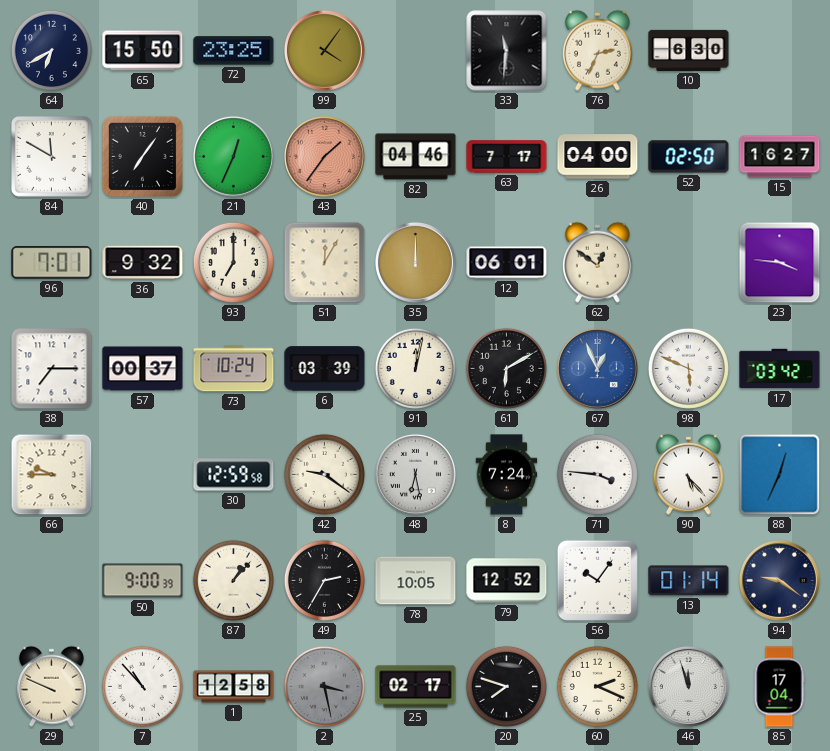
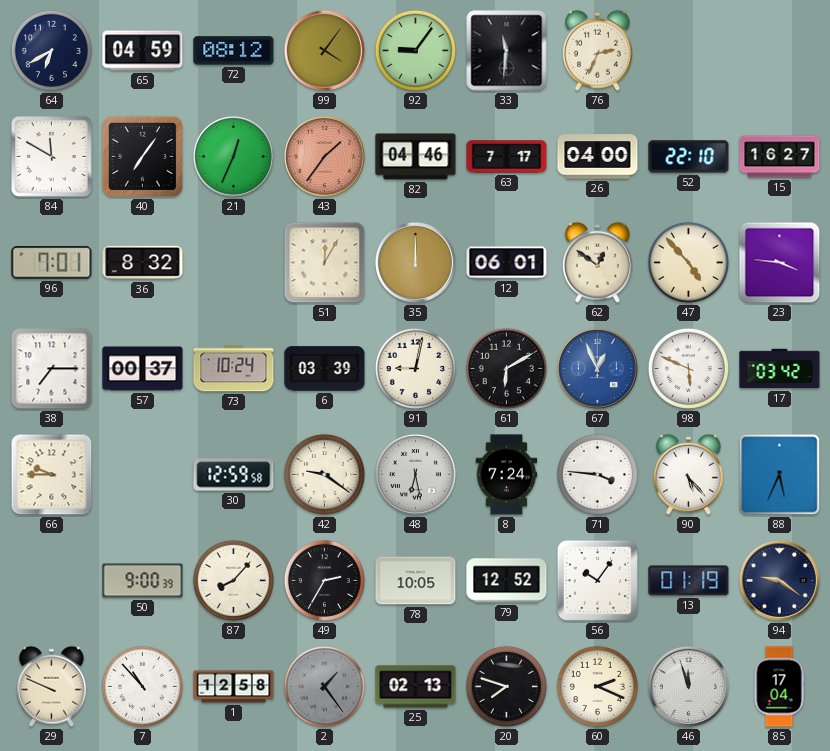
65: 15:50 -> 04:59 (143, 51)
72: 23:25 -> 08:12 (234, 51)
92: none -> 9:06 (415, 50)
10: 6:30 -> none (689, 50)
52: 02:50 -> 22:10 (689, 157)
36: 9:32 -> 8:32 (143, 263)
93: 7:00 -> none (233, 262)
47: none -> 4:53 (688, 262)
91: 12:02 -> 9:02 (415, 368)
88: 12:34 -> 5:34 (780, 475)
87: 1:07 -> 8:07 (233, 580)
13: 01:14 -> 01:19 (689, 581)
2: 3:28 -> 1:24 (324, 686)
25: 02:17 -> 02:13 (416, 687)
